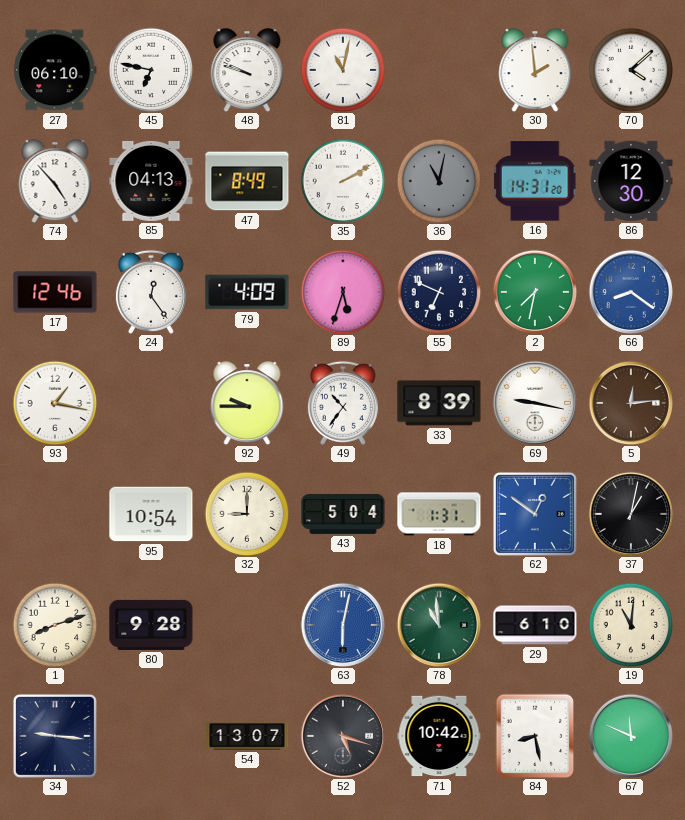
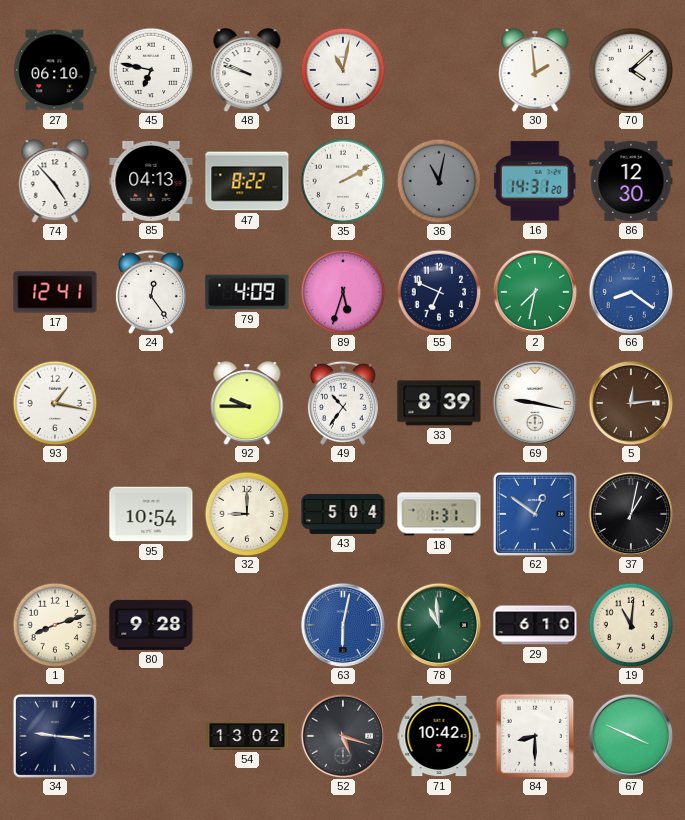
47: 8:49 -> 8:22 (247, 181)
17: 12:46 -> 12:41 (55, 292)
54: 13:07 -> 13:02 (247, 736)
84: 8:28 -> 8:30 (535, 736)
67: 11:49 -> 3:49 (631, 736)
